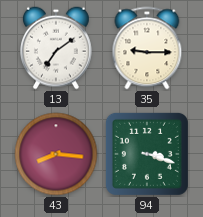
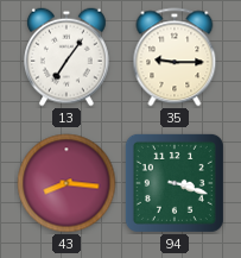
13: 7:09 -> 7:06 (68, 57)
